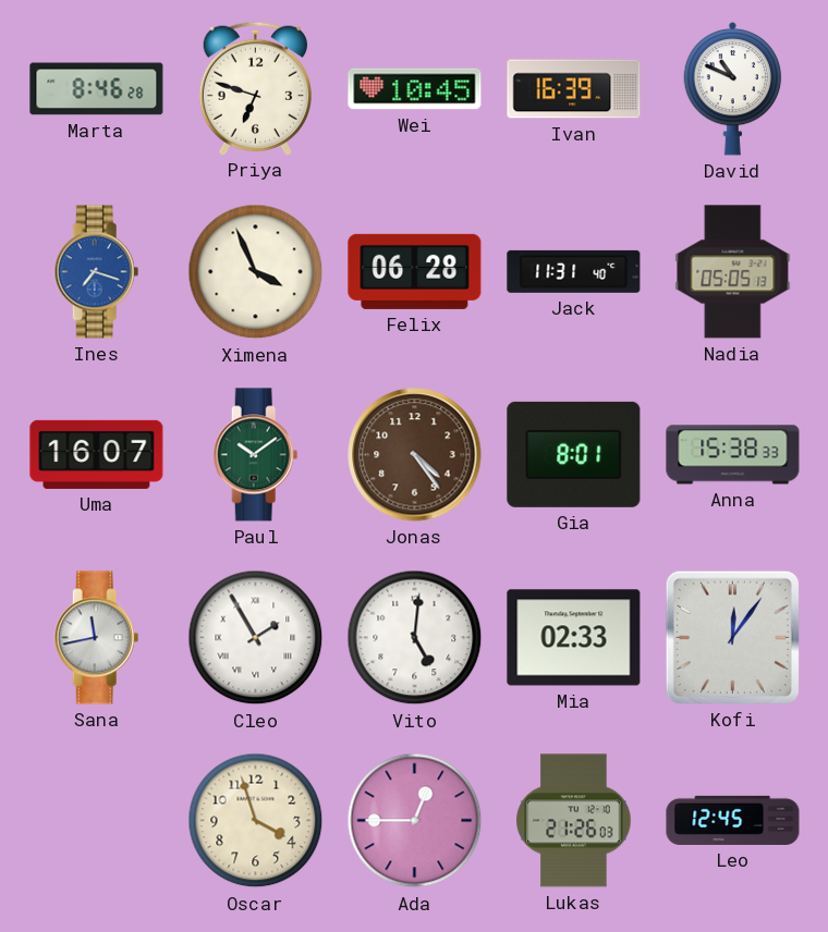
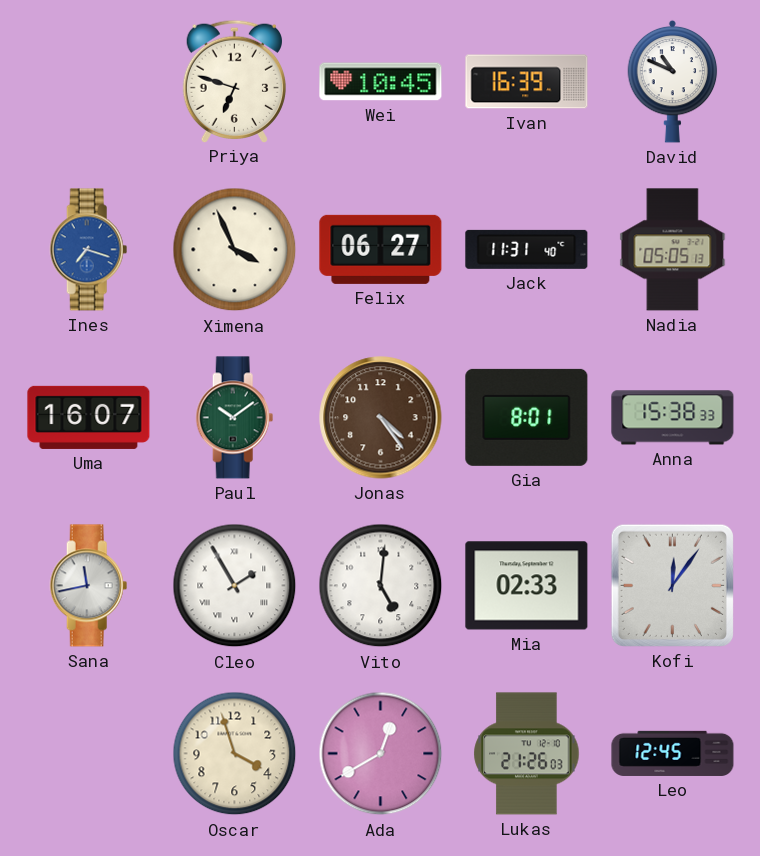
Marta: 8:46 -> none (97, 89)
Felix: 06:28 -> 06:27 (381, 249)
Ada: 12:45 -> 12:40 (381, 754)
